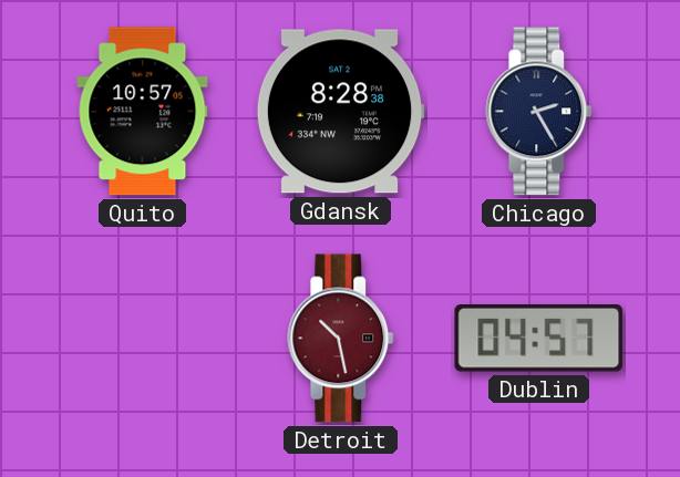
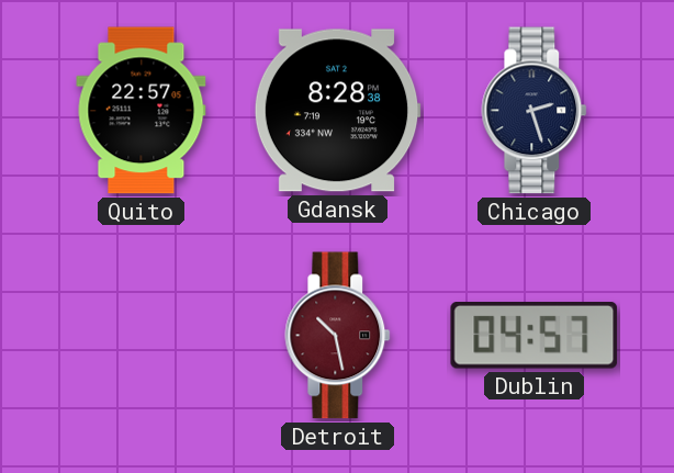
Quito: 10:57 -> 22:57 (142, 111)
Chicago: 2:25 -> 2:27 (535, 111)
